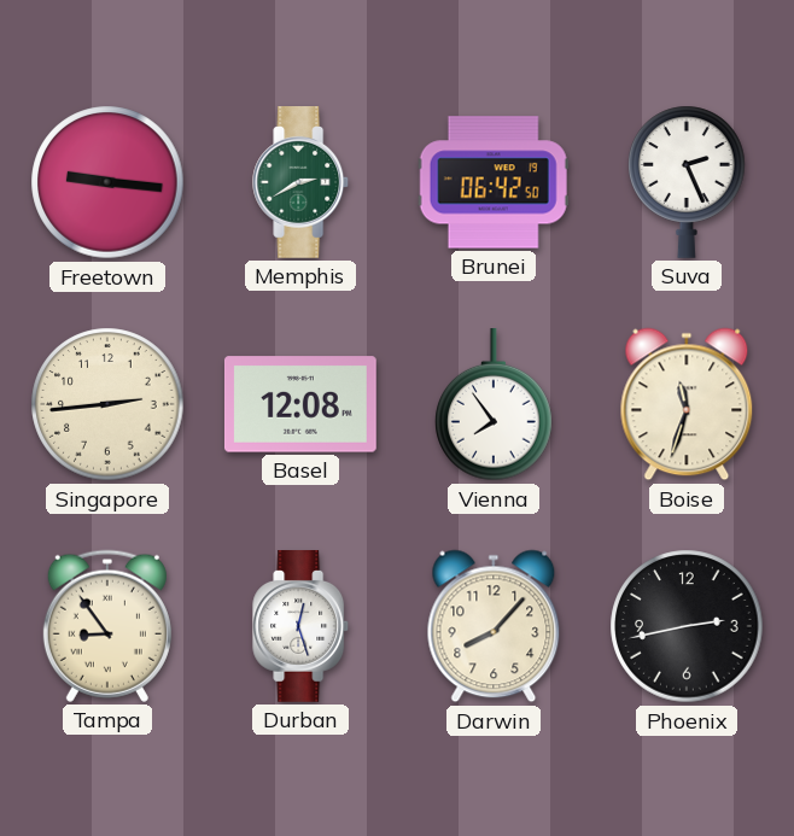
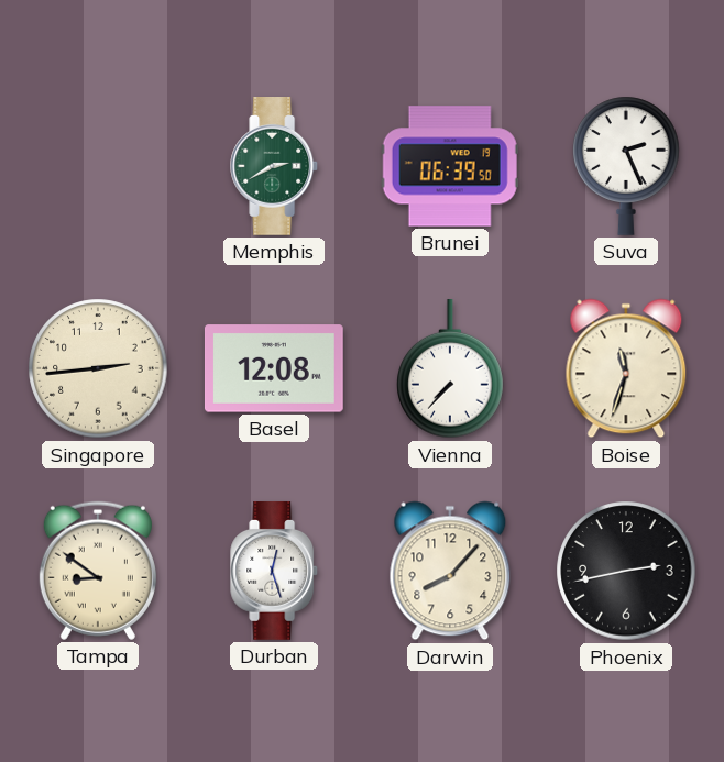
Freetown: 9:16 -> none (107, 182)
Brunei: 06:42 -> 06:39 (450, 166)
Vienna: 7:54 -> 7:37 (450, 369)
Tampa: 8:54 -> 8:51 (98, 571)
